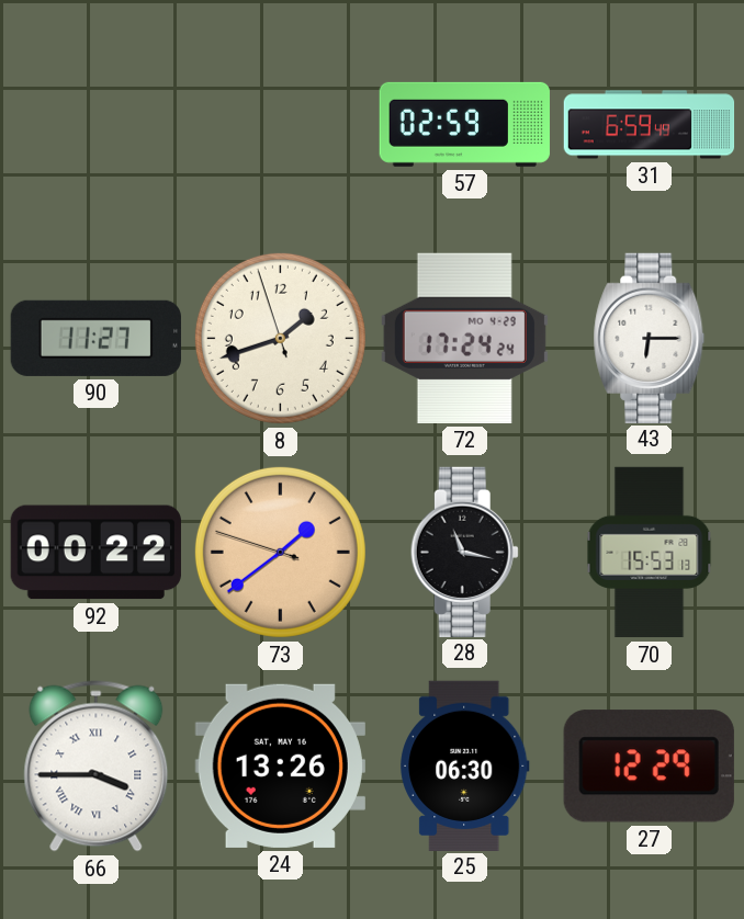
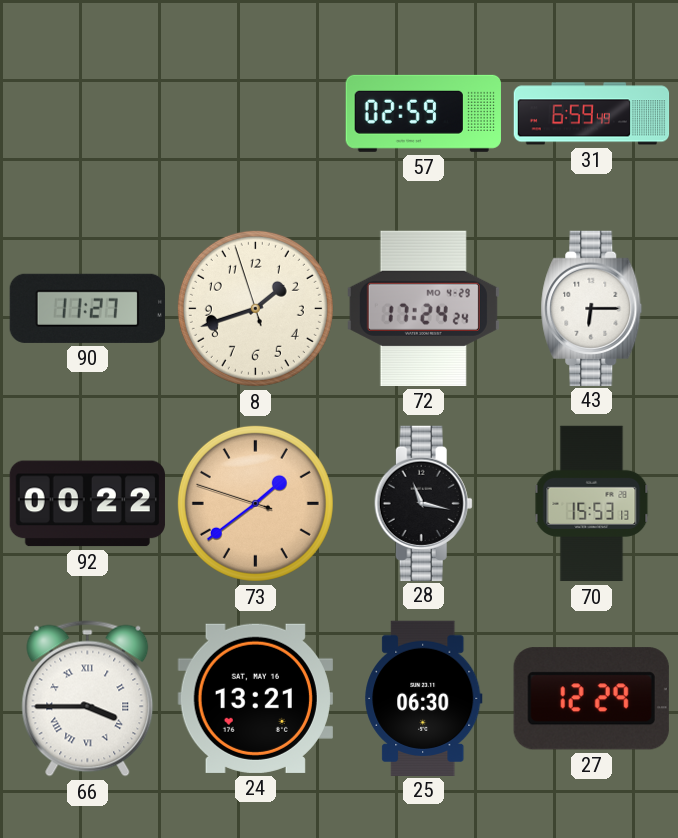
24: 13:26 -> 13:21 (255, 698)
